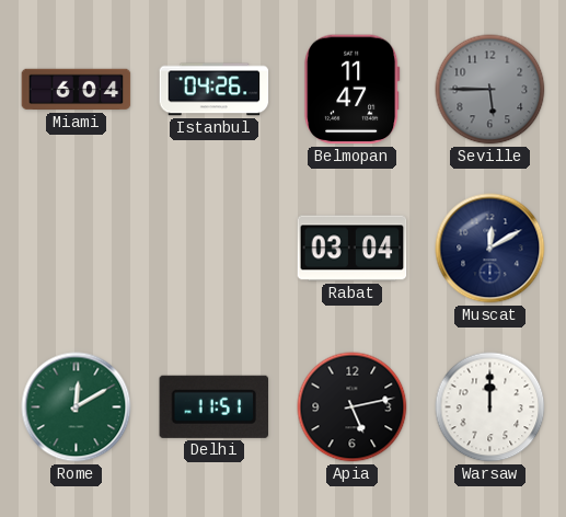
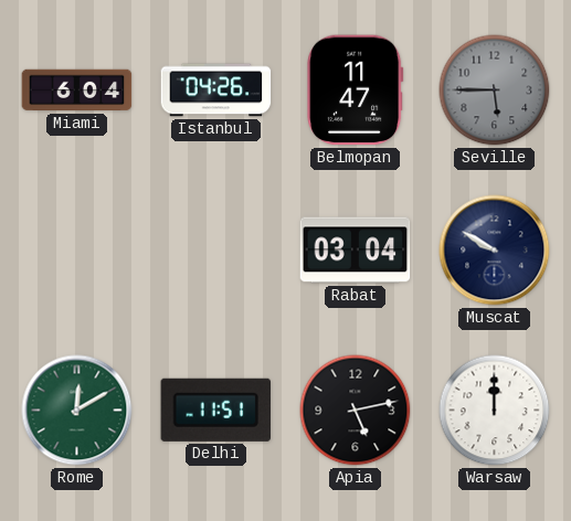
Muscat: 12:10 -> 9:50 (495, 251)
